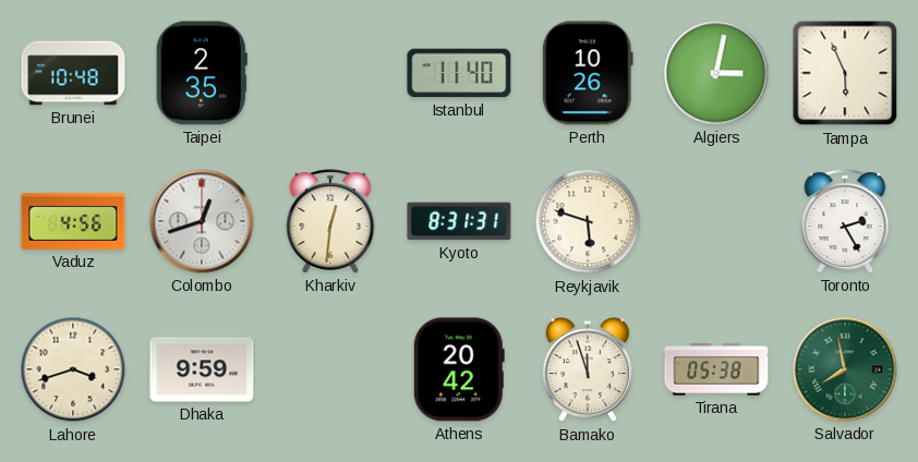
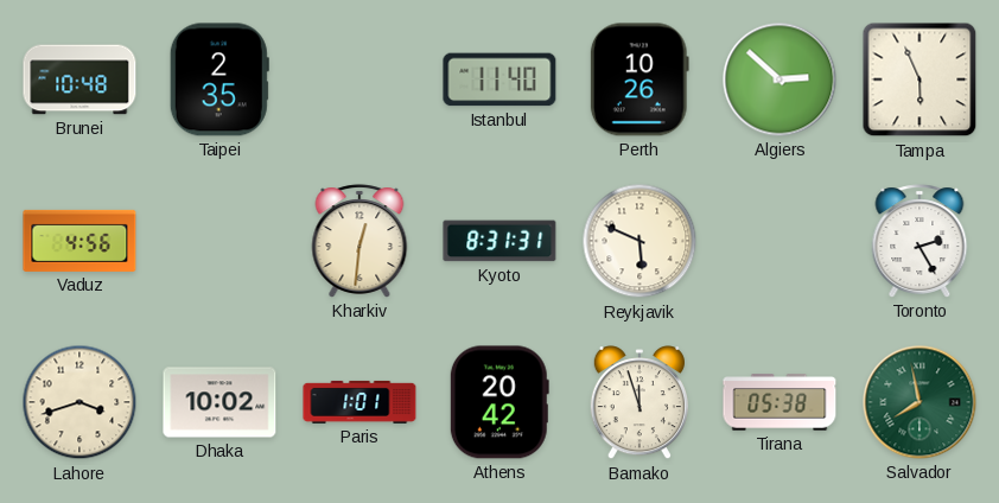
Algiers: 3:02 -> 2:52 (780, 79)
Colombo: 12:42 -> none (202, 221)
Reykjavik: 5:48 -> 5:49 (640, 241)
Dhaka: 9:59 -> 10:02 (219, 402)
Paris: none -> 1:01 (359, 402)
